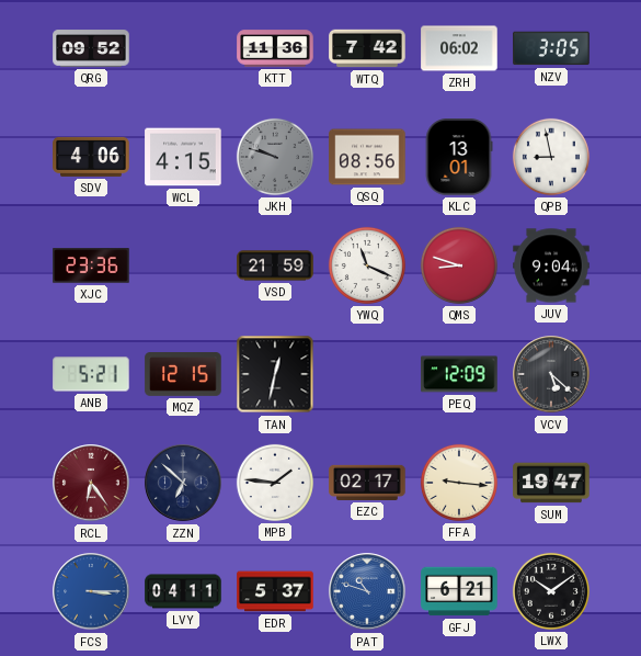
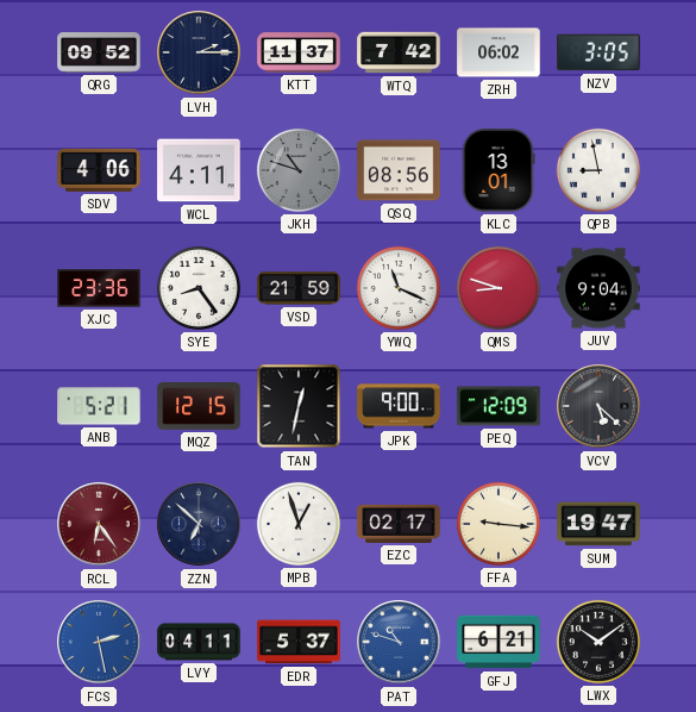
LVH: none -> 2:15 (199, 52)
KTT: 11:36 -> 11:37 (299, 52)
WCL: 4:15 -> 4:11 (199, 170)
JKH: 9:48 -> 10:48 (299, 170)
SYE: none -> 8:24 (199, 288)
JPK: none -> 9:00 (399, 406)
MPB: 1:46 -> 12:57 (299, 524)
FCS: 3:15 -> 2:28 (99, 642)
